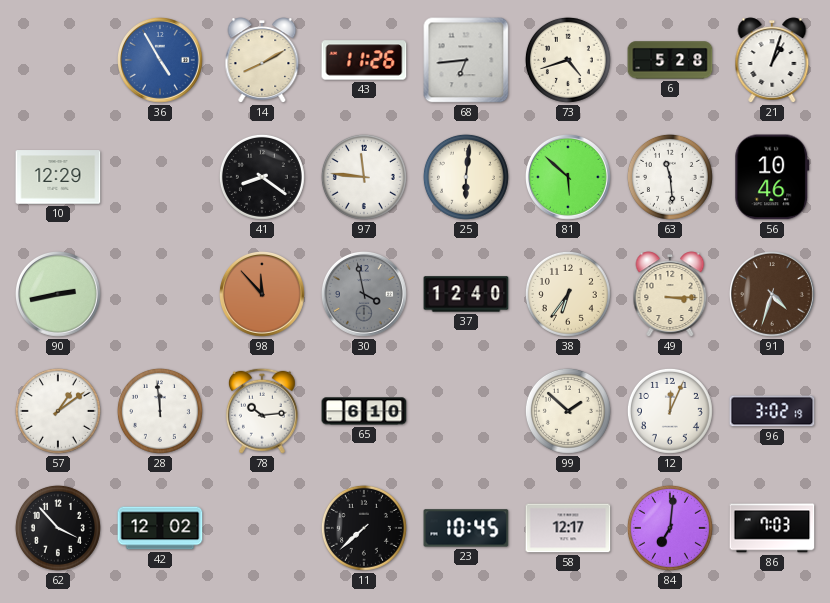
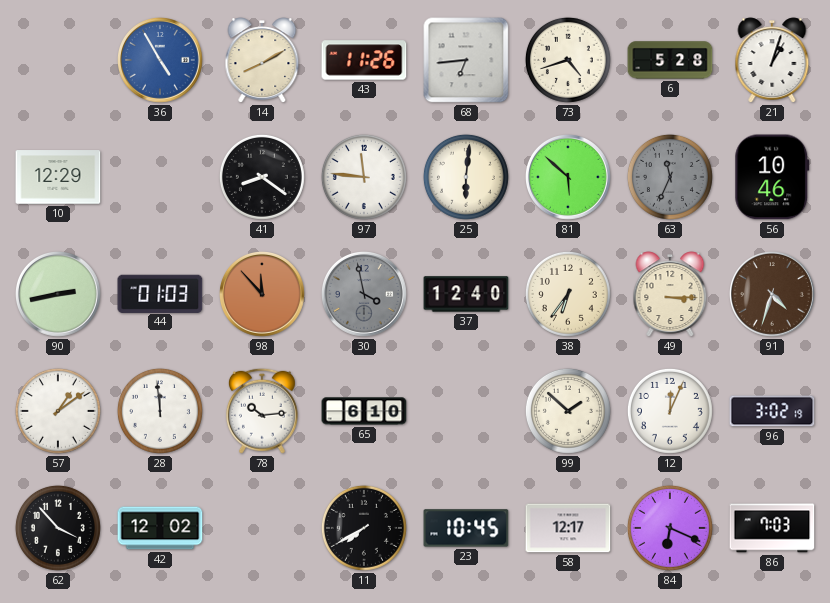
63: 11:29 -> 11:34 (670, 177)
63 dial: white -> grey (670, 177)
44: none -> 01:03 (160, 293)
11: 7:38 -> 7:40 (364, 528)
84: 7:01 -> 6:19 (670, 528)
